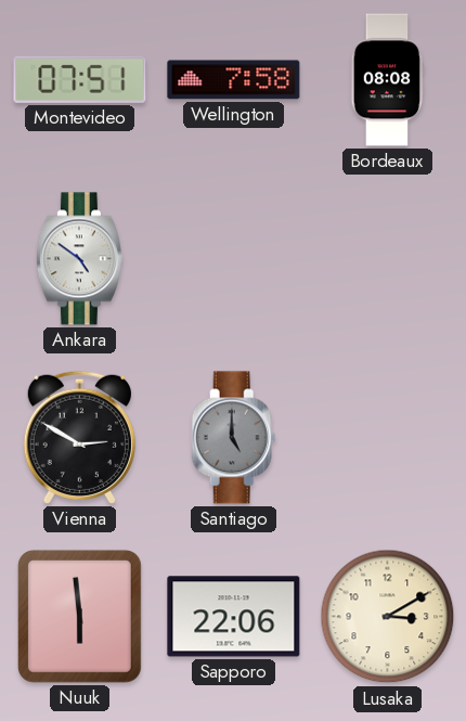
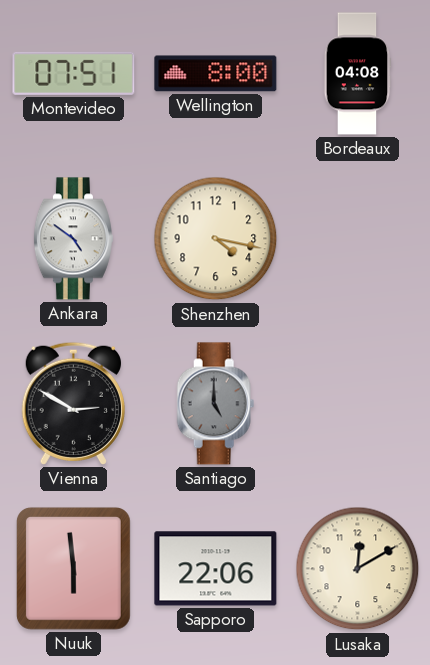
Wellington: 7:58 -> 8:00 (216, 74)
Bordeaux: 08:08 -> 04:08 (357, 74)
Shenzhen: none -> 4:17 (216, 239)
Lusaka: 3:10 -> 12:10 (358, 569)
